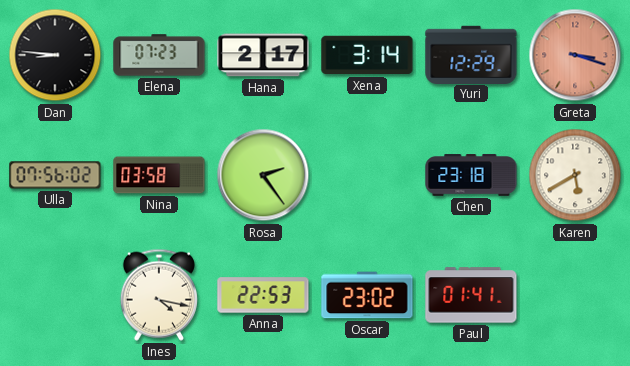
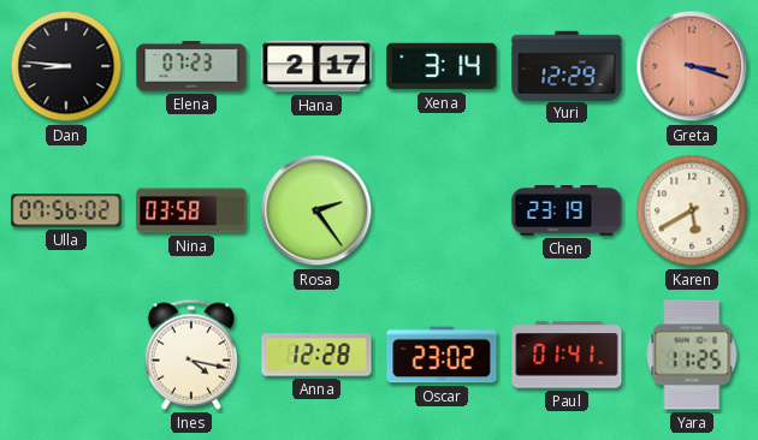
Chen: 23:18 -> 23:19 (567, 210)
Anna: 22:53 -> 12:28 (316, 355)
Yara: none -> 11:25 (692, 355)
